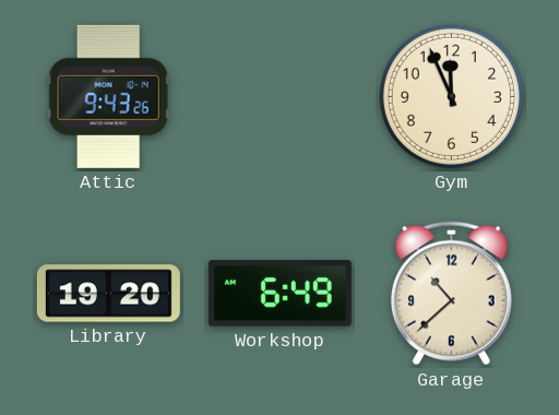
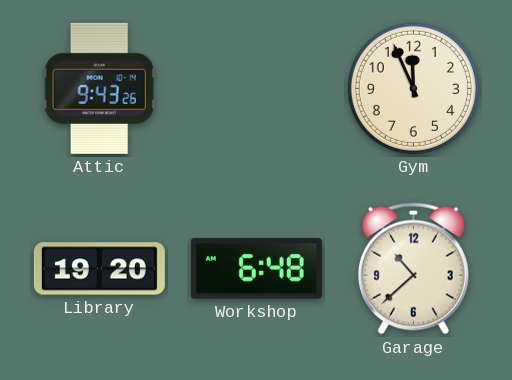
Workshop: 6:49 -> 6:48 (256, 269)
